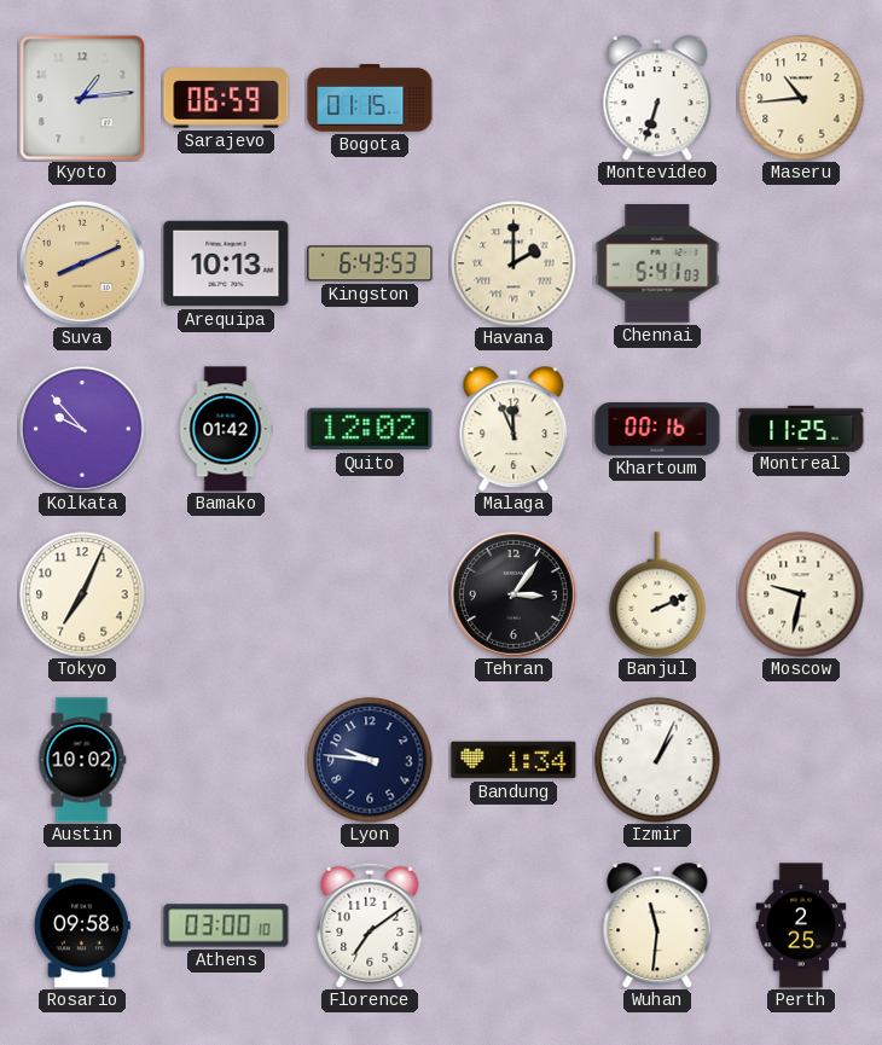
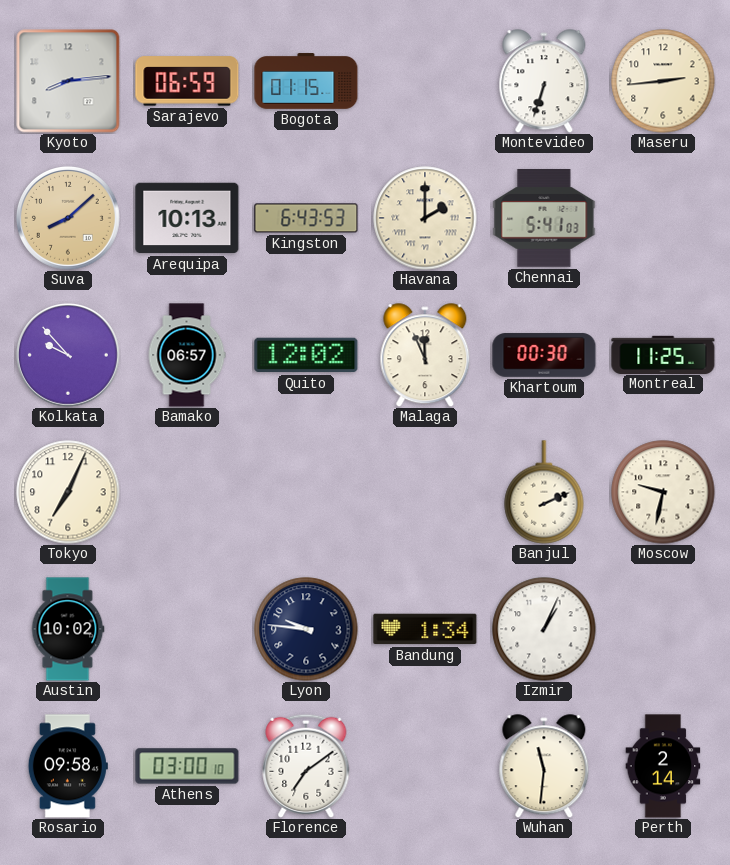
Kyoto: 1:14 -> 8:14 (68, 81)
Maseru: 10:44 -> 2:44 (663, 81)
Suva: 8:11 -> 8:08 (68, 218)
Bamako: 01:42 -> 06:57 (187, 355)
Khartoum: 00:16 -> 00:30 (544, 355)
Tehran: 3:06 -> none (513, 594)
Perth: 2:25 -> 2:14 (663, 766)
